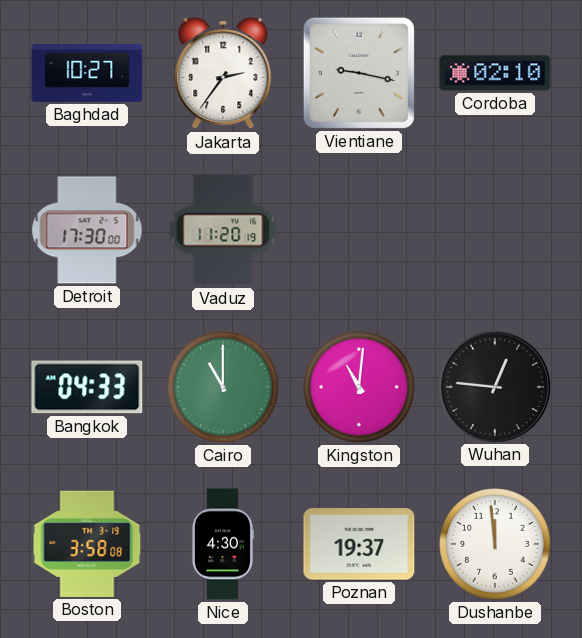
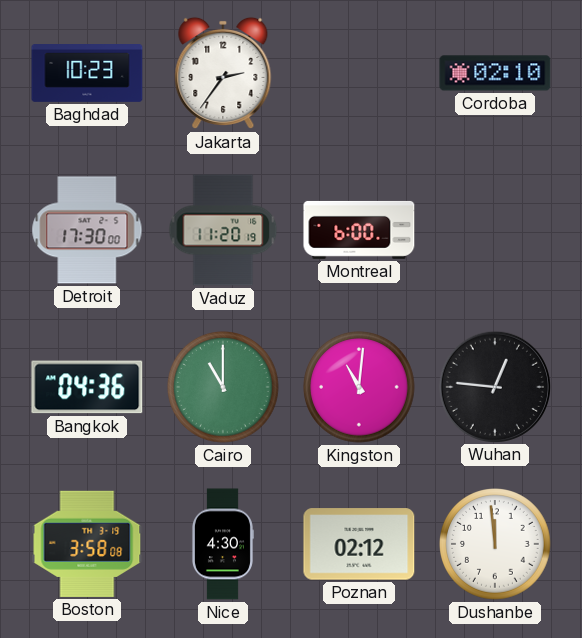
Baghdad: 10:27 -> 10:23 (87, 74)
Vientiane: 9:17 -> none (359, 73)
Montreal: none -> 6:00 (359, 230)
Bangkok: 04:33 -> 04:36 (87, 387)
Poznan: 19:37 -> 02:12 (359, 544)
